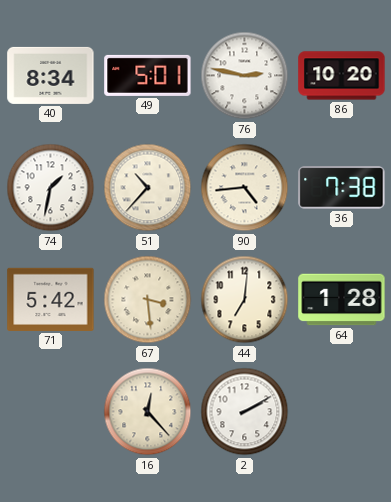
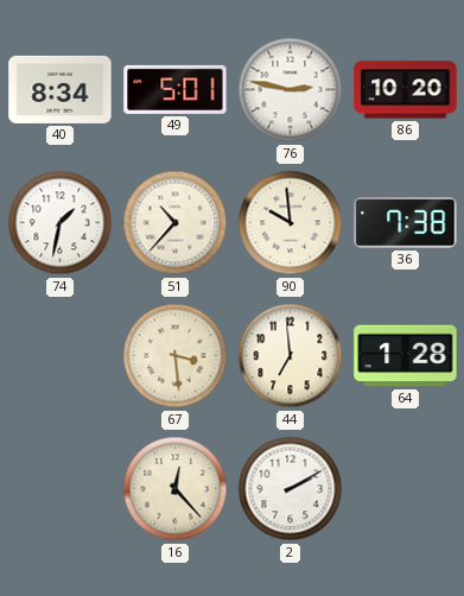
90: 4:44 -> 9:59 (291, 223)
71: 5:42 -> none (51, 299)
44: 7:01 -> 6:59 (291, 356)
